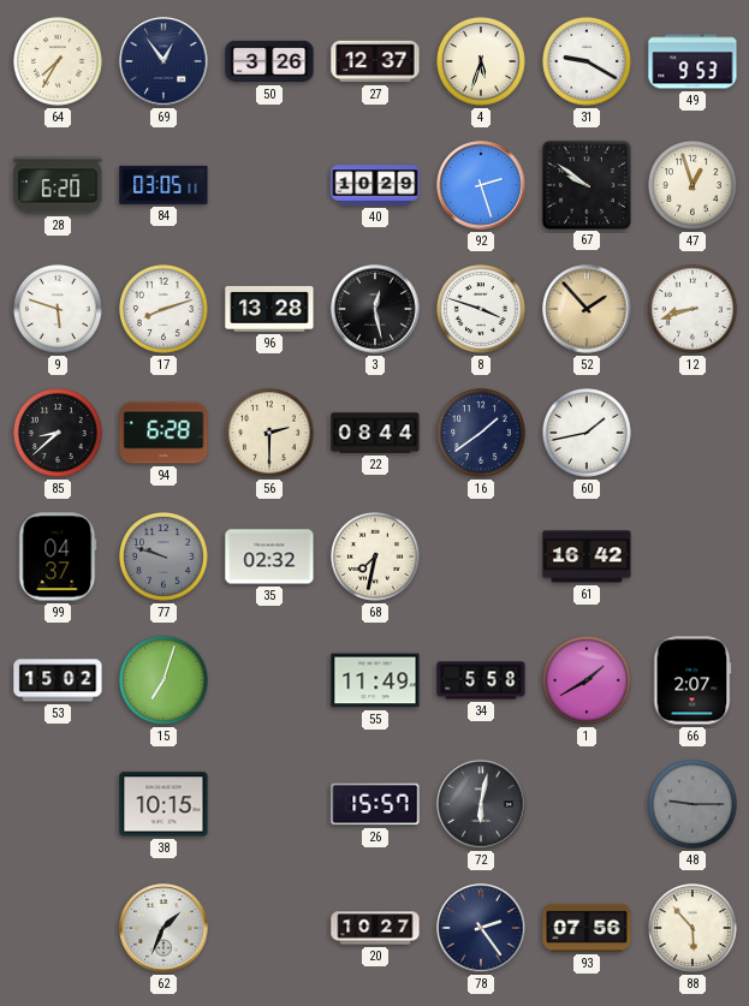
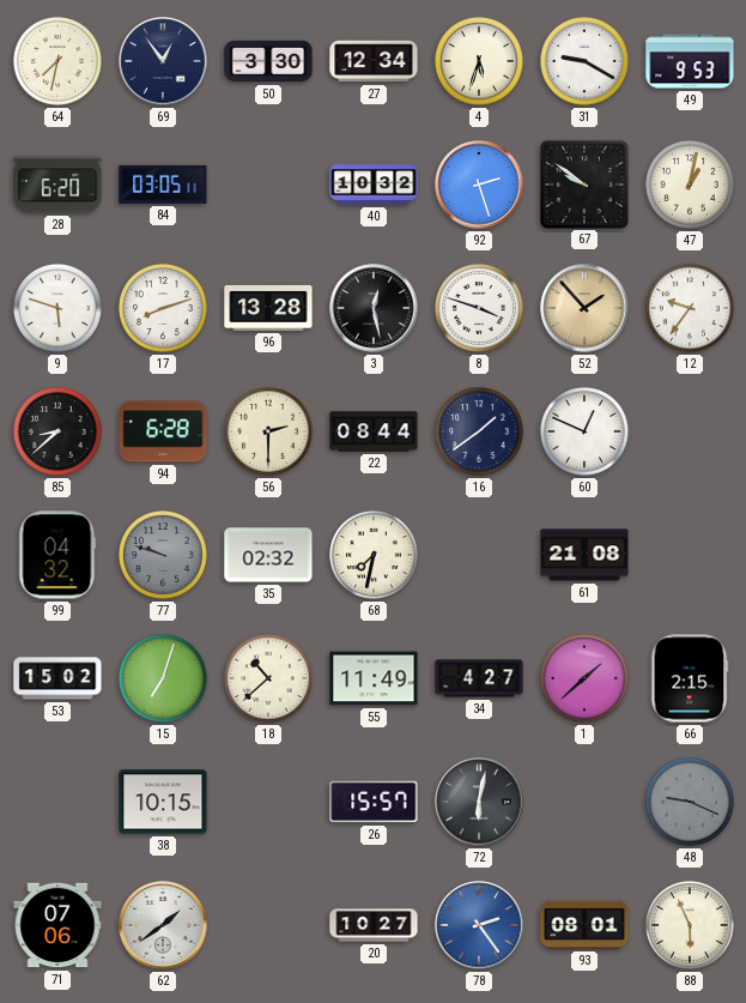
64: 7:35 -> 7:32 (59, 62)
50: 3:26 -> 3:30 (268, 61)
27: 12:37 -> 12:34 (374, 61)
40: 10:29 -> 10:32 (374, 185)
47: 12:57 -> 1:02 (691, 186)
12: 8:42 -> 9:36 (691, 309)
60: 1:43 -> 12:49 (586, 433)
99: 04:37 -> 04:32 (57, 555)
61: 16:42 -> 21:08 (584, 555)
18: none -> 10:38 (269, 679)
34: 5:58 -> 4:27 (479, 678)
1: 1:40 -> 1:38 (586, 679)
66: 2:07 -> 2:15 (690, 678)
48: 9:15 -> 9:19 (691, 803)
71: none -> 07:06 (57, 925)
62: 1:34 -> 1:39 (163, 925)
78 dial: navy -> blue (479, 925)
93: 07:56 -> 08:01 (584, 925)
88: 5:53 -> 5:56 (691, 926)
